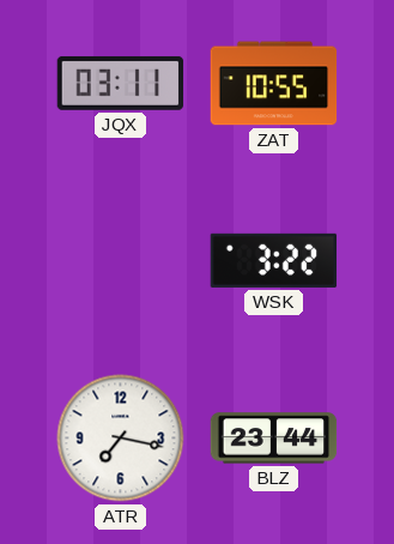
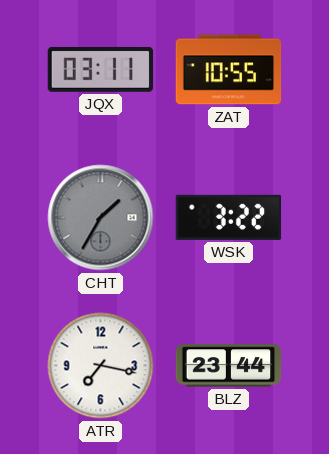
CHT: none -> 1:35 (101, 218)
